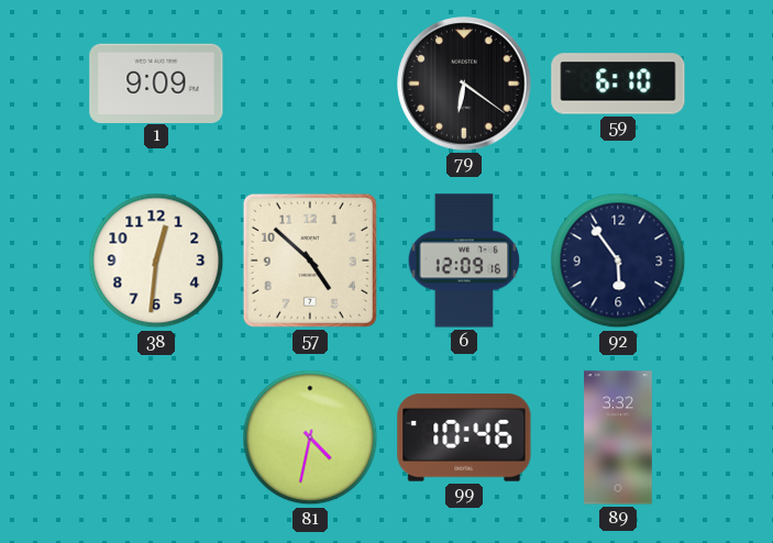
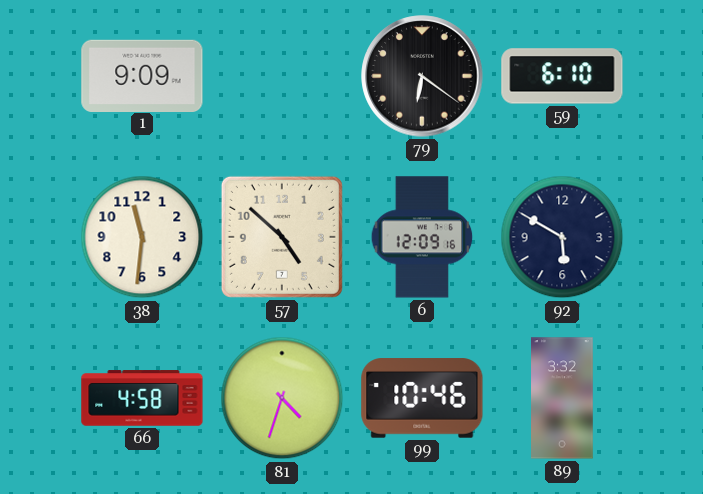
38: 12:31 -> 11:31 (142, 237)
92: 5:54 -> 5:50 (562, 237)
66: none -> 4:58 (142, 398)
81: 4:32 -> 4:33 (282, 398)
